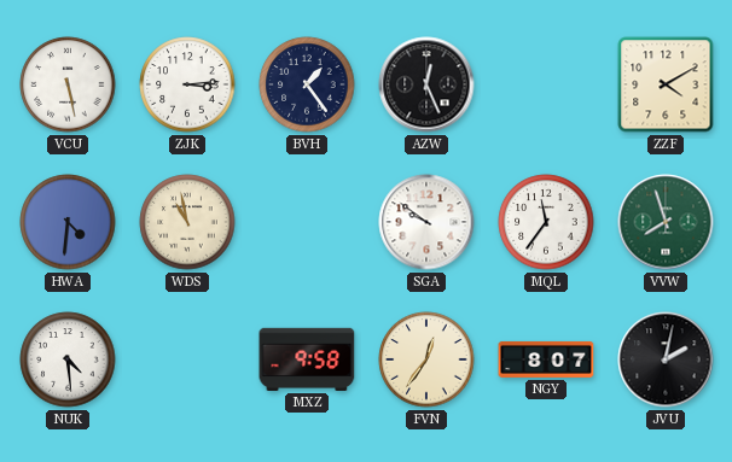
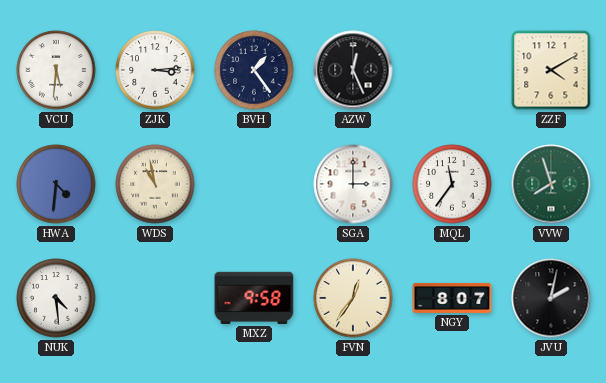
VCU: 5:28 -> 5:31 (56, 70)
SGA: 9:51 -> 3:00 (353, 184)
